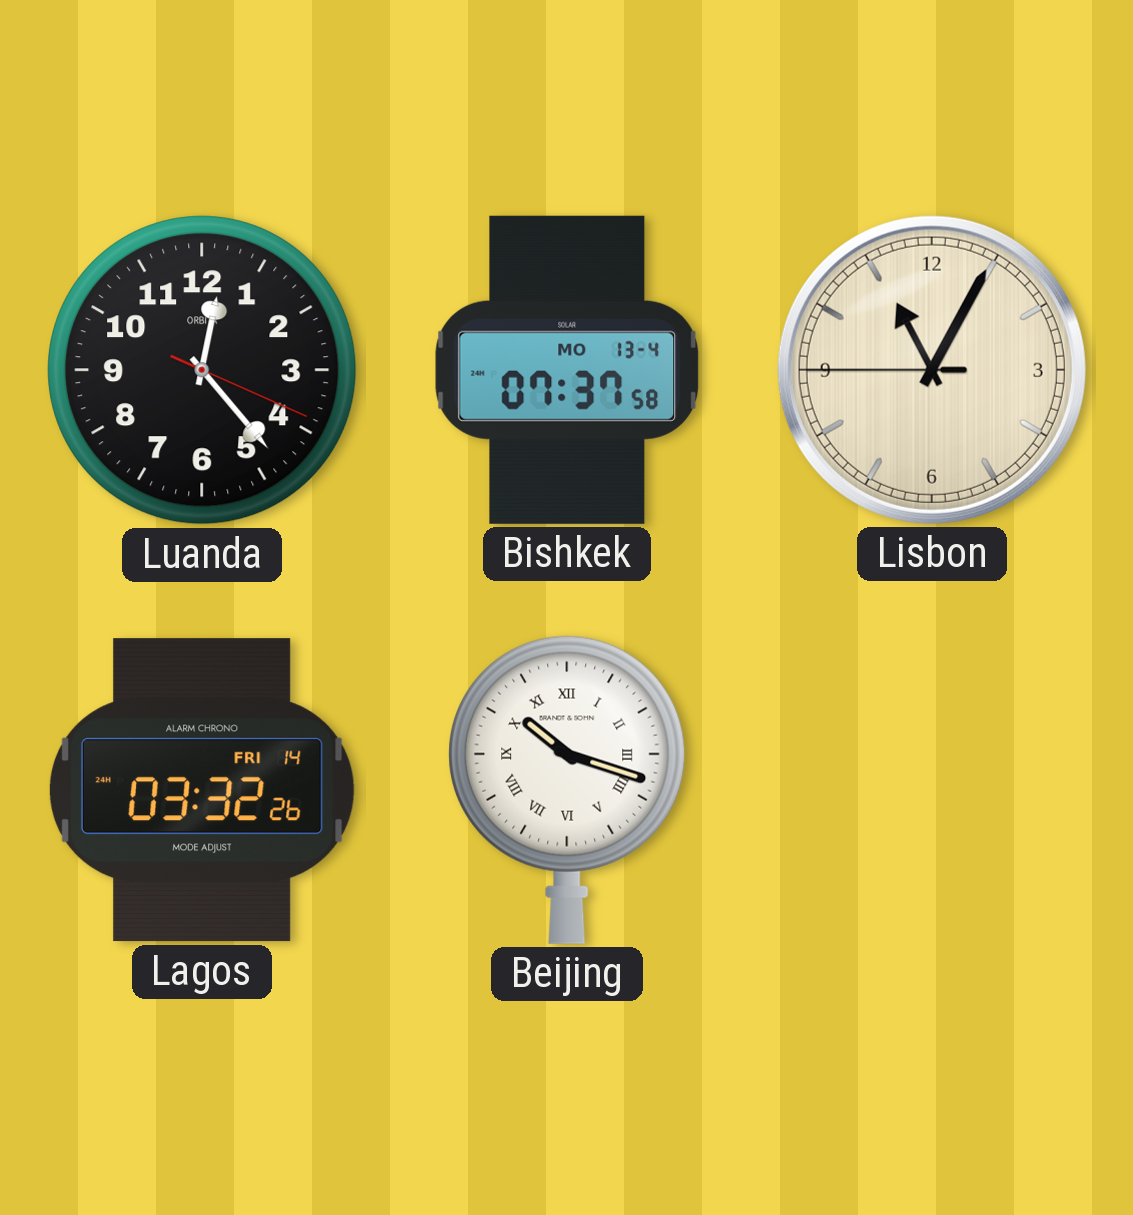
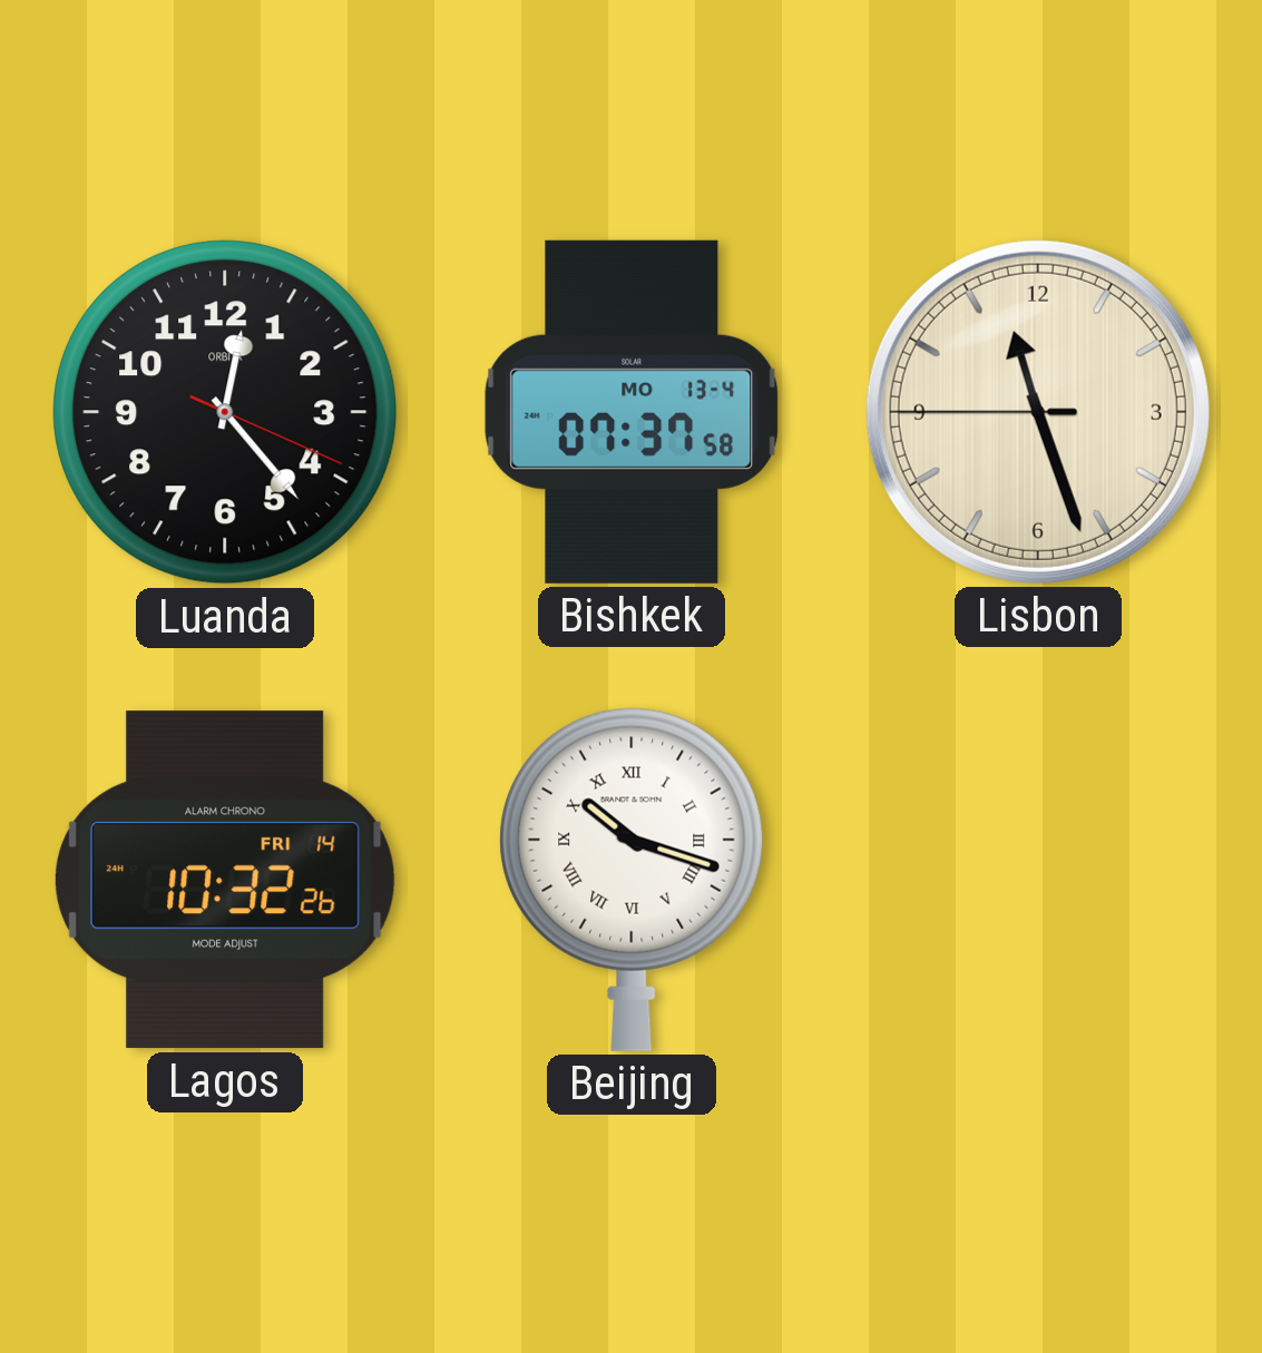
Lisbon: 11:04 -> 11:26 (1038, 412)
Lagos: 03:32 -> 10:32 (225, 880)
